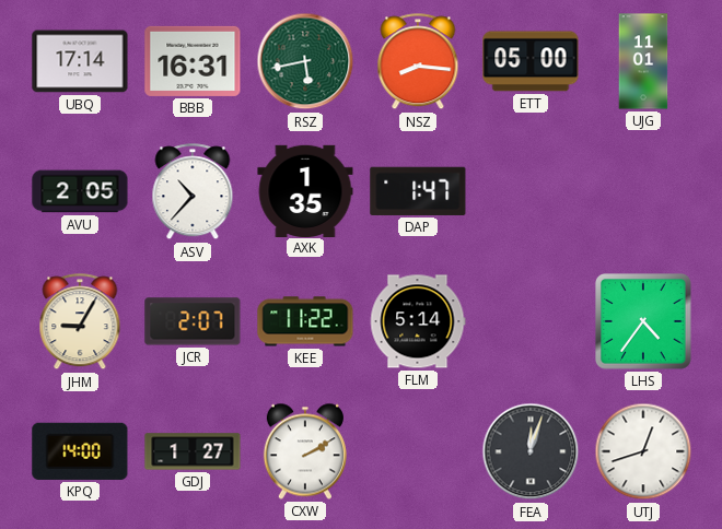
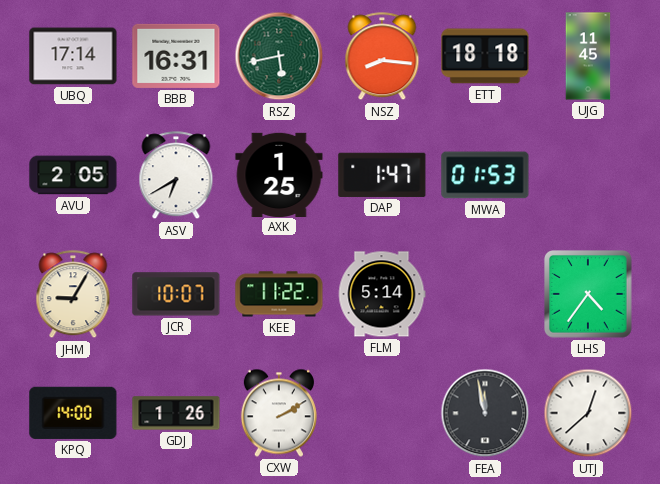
ETT: 05:00 -> 18:18 (485, 56)
UJG: 11:01 -> 11:45 (588, 56)
ASV: 10:37 -> 6:40 (176, 176)
AXK: 1:35 -> 1:25 (279, 174)
MWA: none -> 01:53 (485, 175)
JCR: 2:07 -> 10:07 (176, 294)
GDJ: 1:27 -> 1:26 (176, 413)
FEA: 12:03 -> 11:58 (485, 413)
UTJ: 12:42 -> 12:38 (588, 413)
